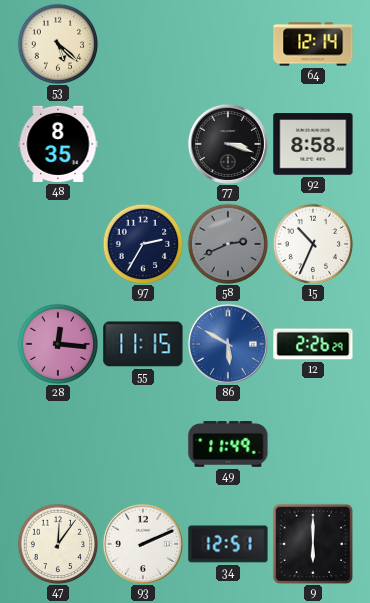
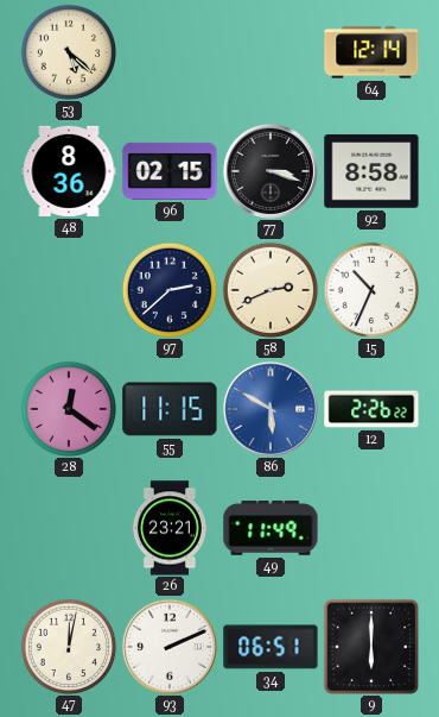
48: 8:35 -> 8:36 (69, 171)
96: none -> 02:15 (170, 171)
97: 2:35 -> 2:38 (170, 290)
58 dial: grey -> cream (271, 290)
28: 12:16 -> 12:21 (69, 409)
12: 2:26:29 -> 2:26:22 (371, 409)
26: none -> 23:21 (170, 528)
47: 12:06 -> 12:02 (69, 647)
34: 12:51 -> 06:51 (271, 647)
